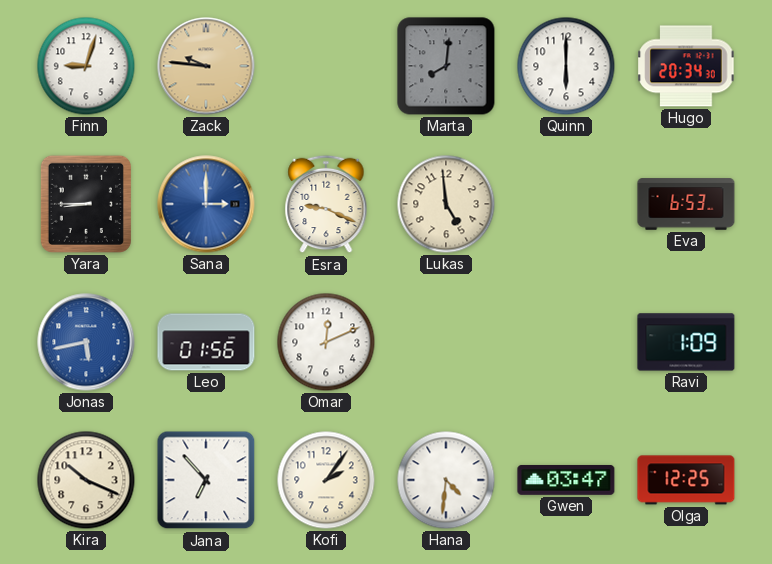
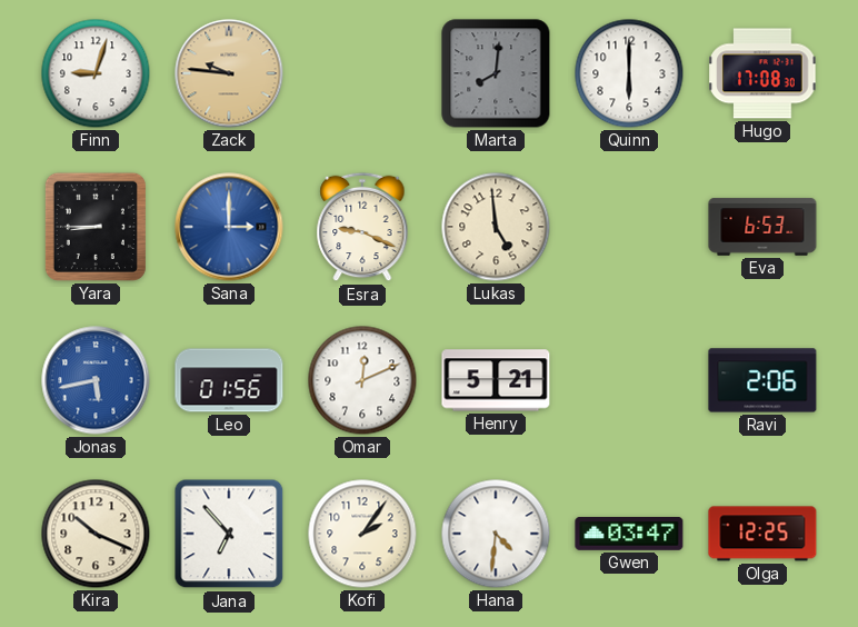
Hugo: 20:34 -> 17:08 (762, 73)
Henry: none -> 5:21 (496, 380)
Ravi: 1:09 -> 2:06 (762, 380)
